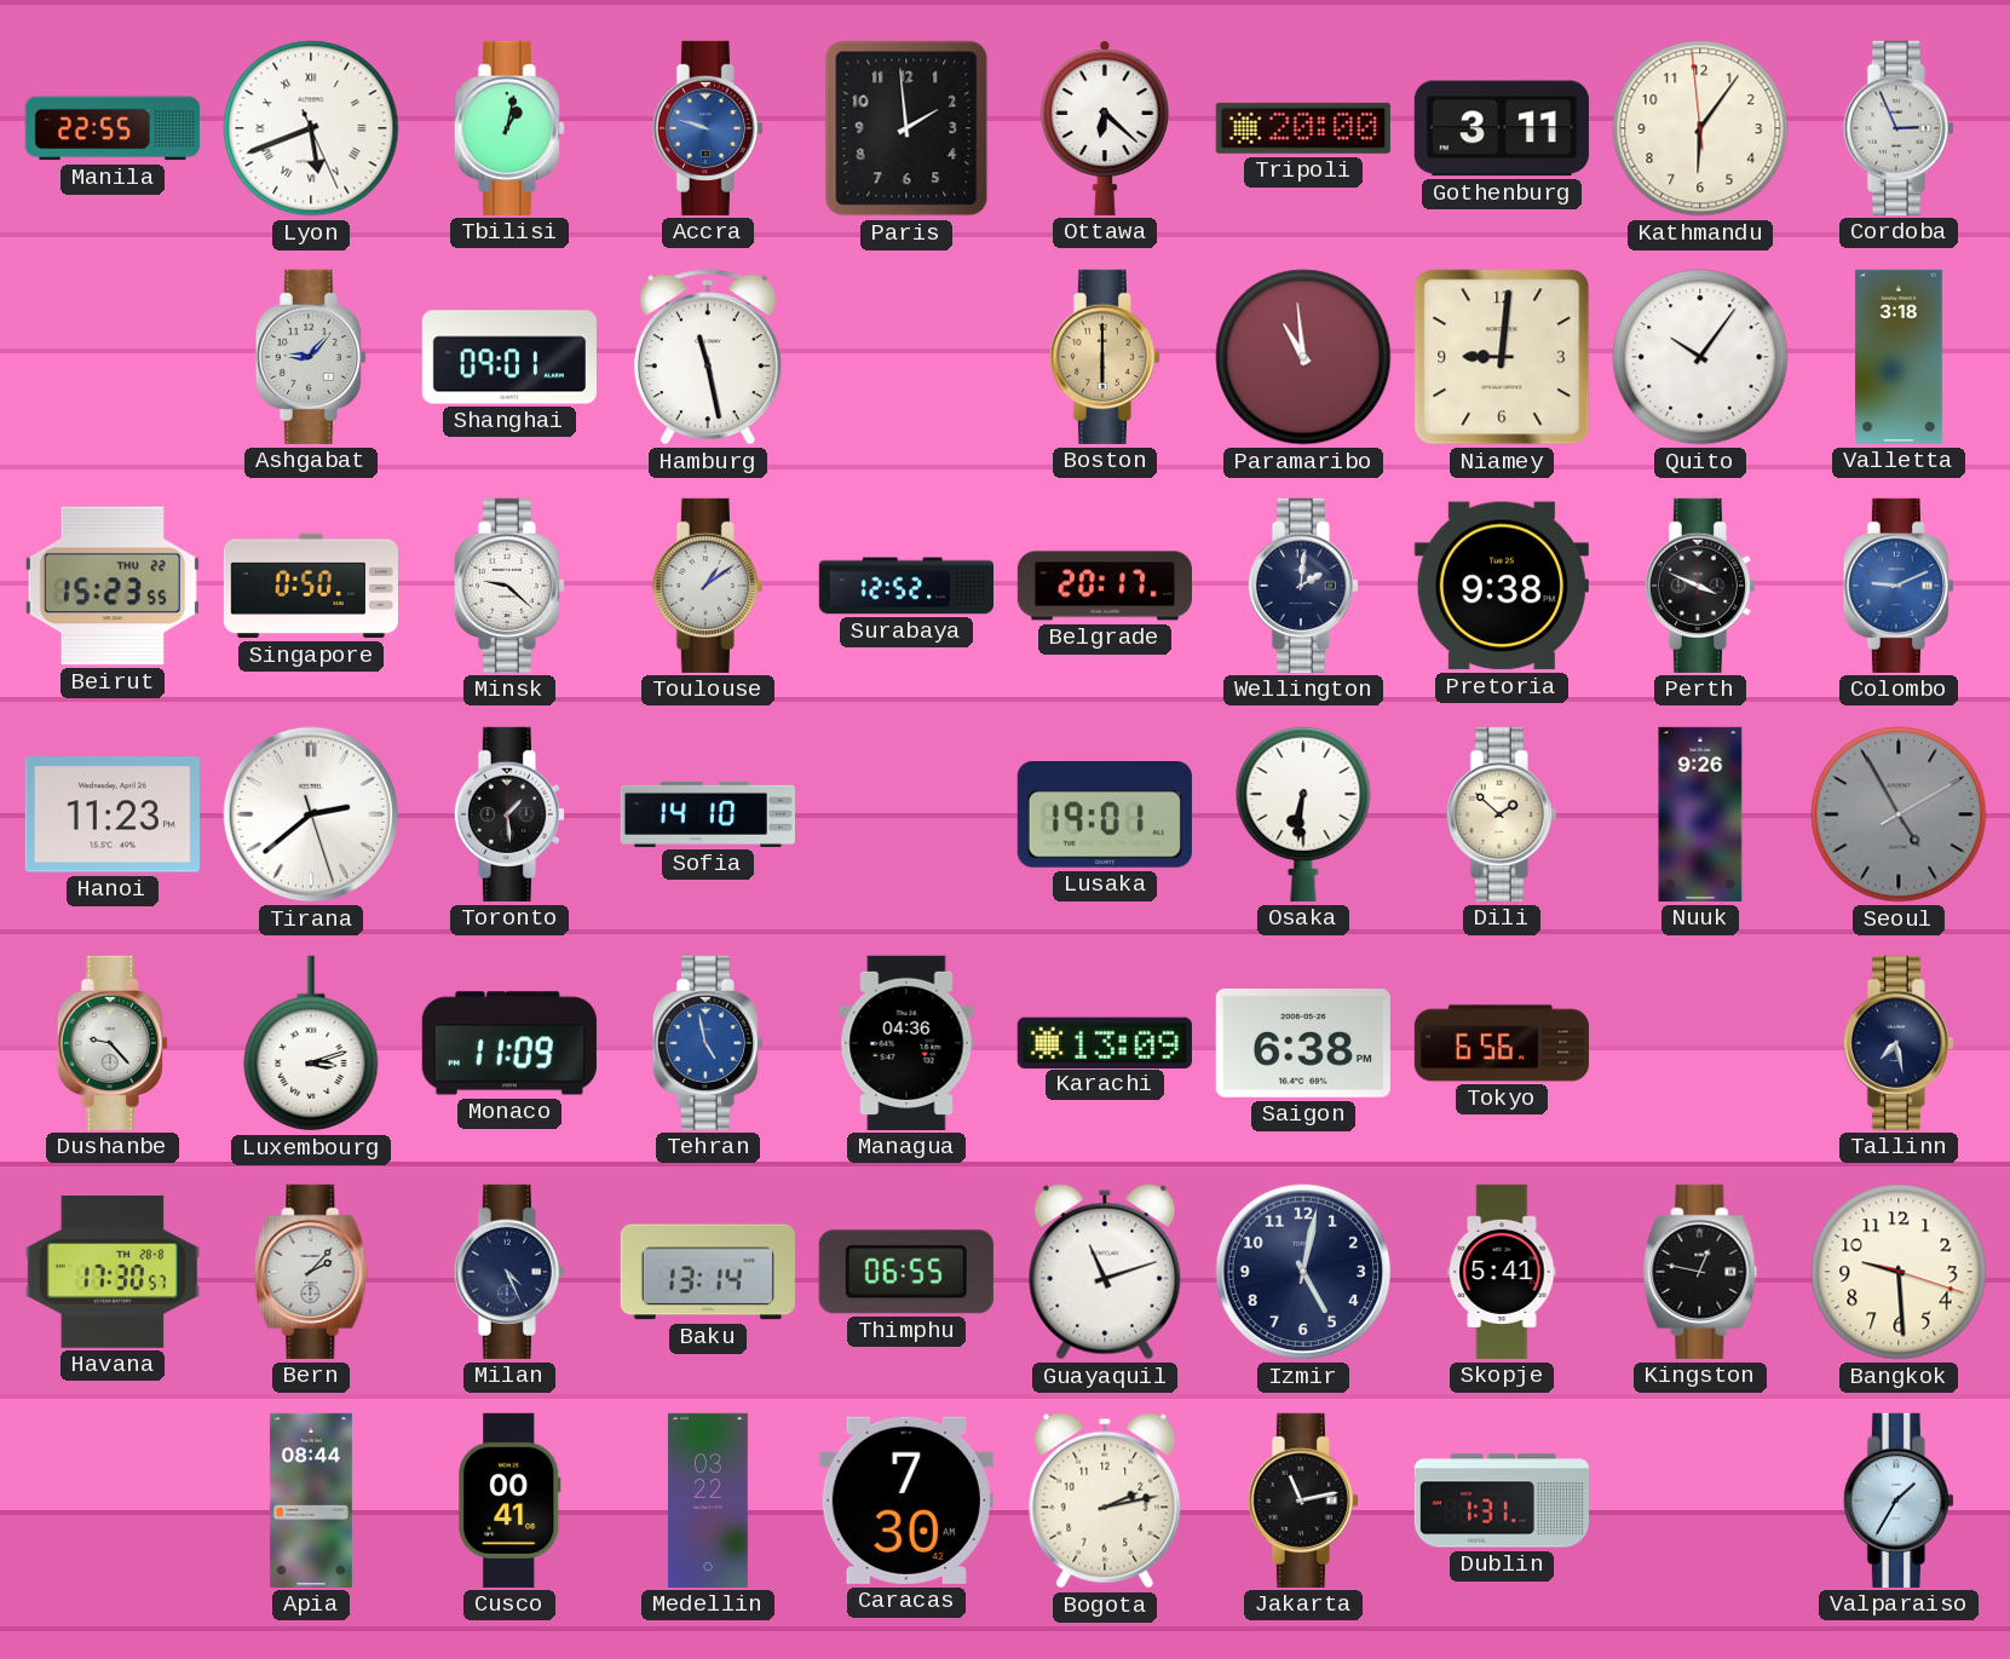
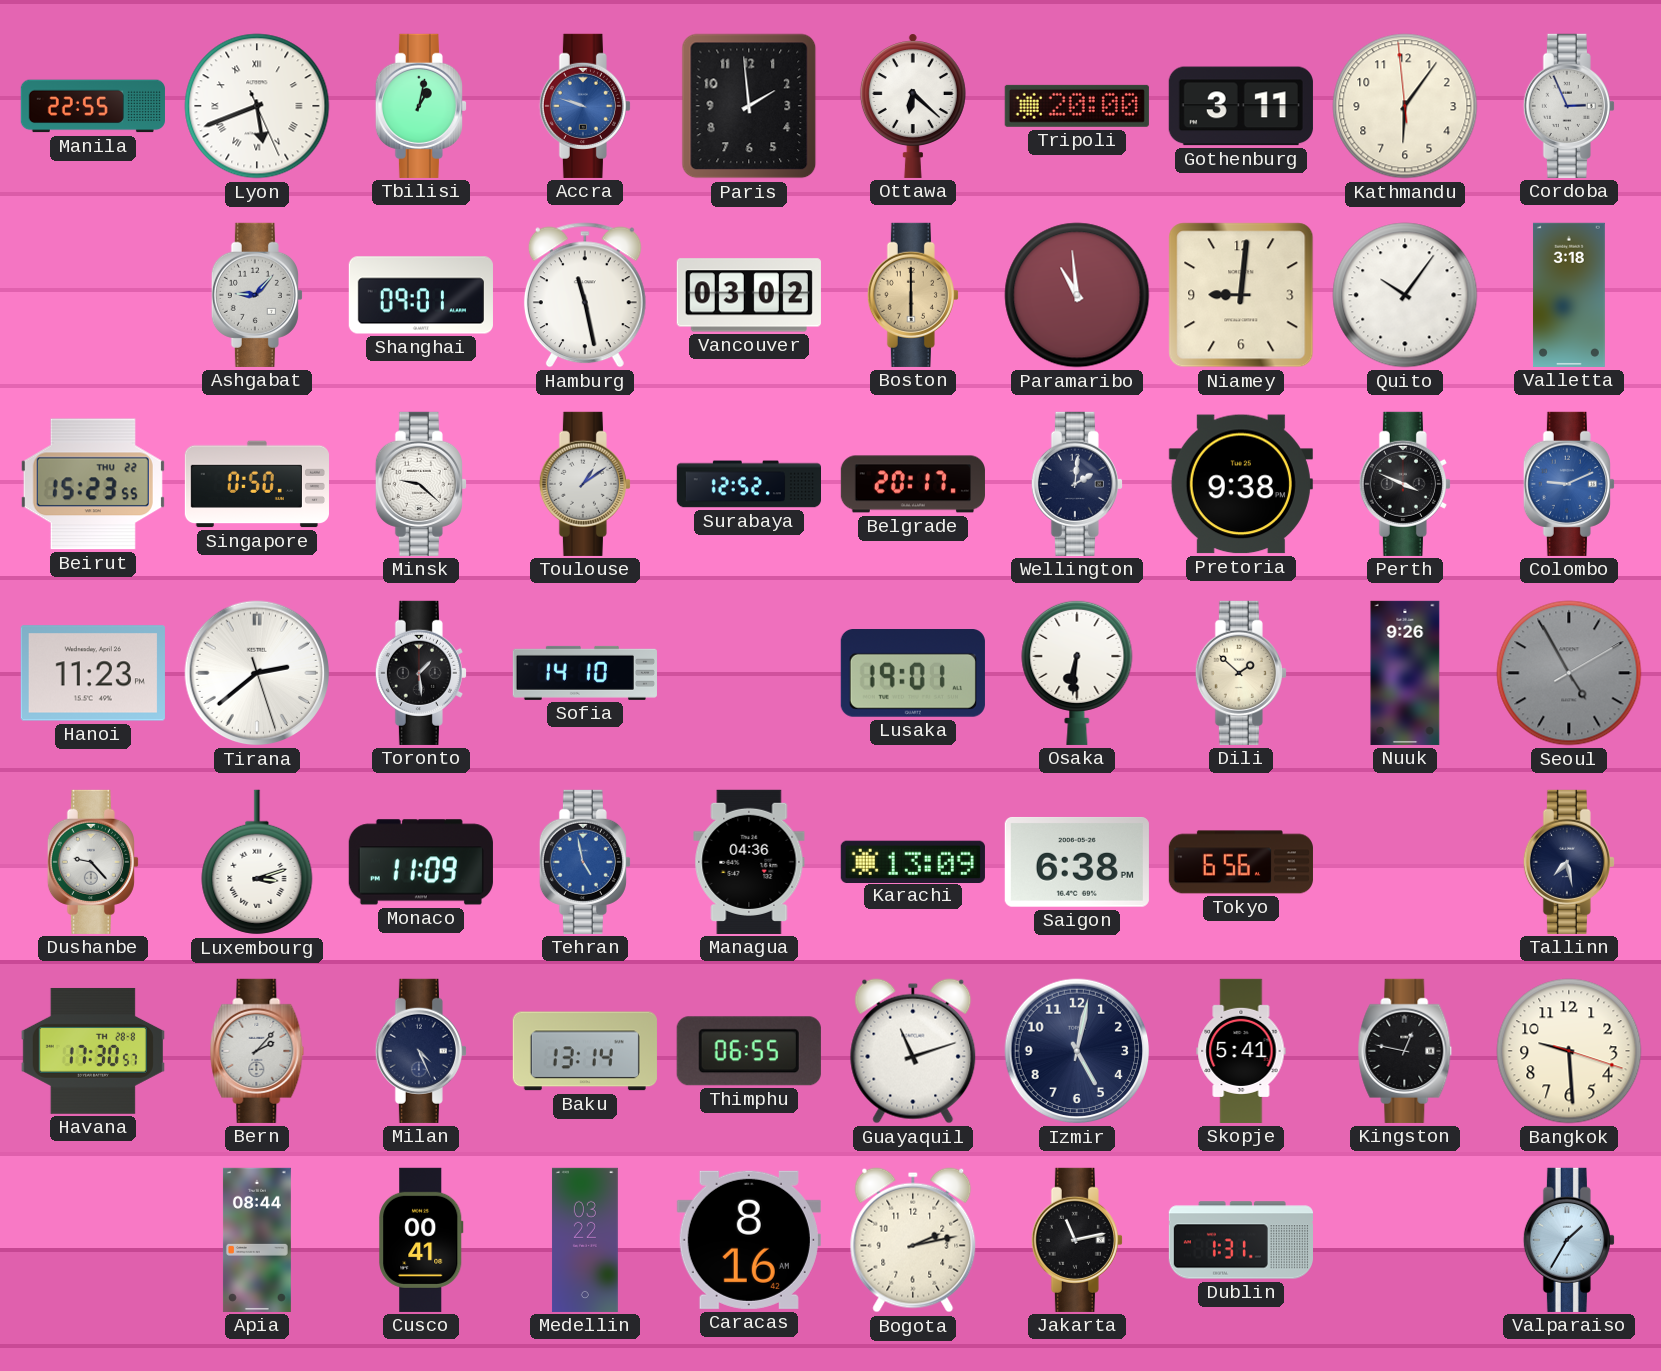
Vancouver: none -> 03:02 (749, 295)
Caracas: 7:30 -> 8:16 (749, 1240)
